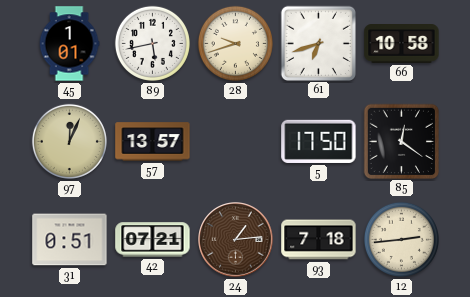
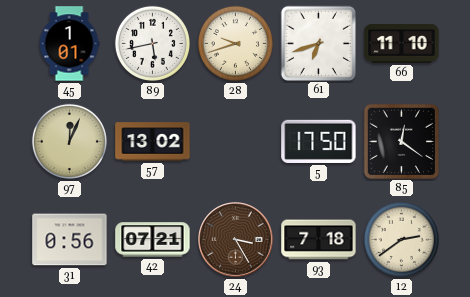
66: 10:58 -> 11:10 (402, 44)
57: 13:57 -> 13:02 (153, 142)
31: 0:51 -> 0:56 (70, 240)
24: 1:14 -> 3:25 (236, 240)
12: 2:44 -> 2:39 (401, 239)
